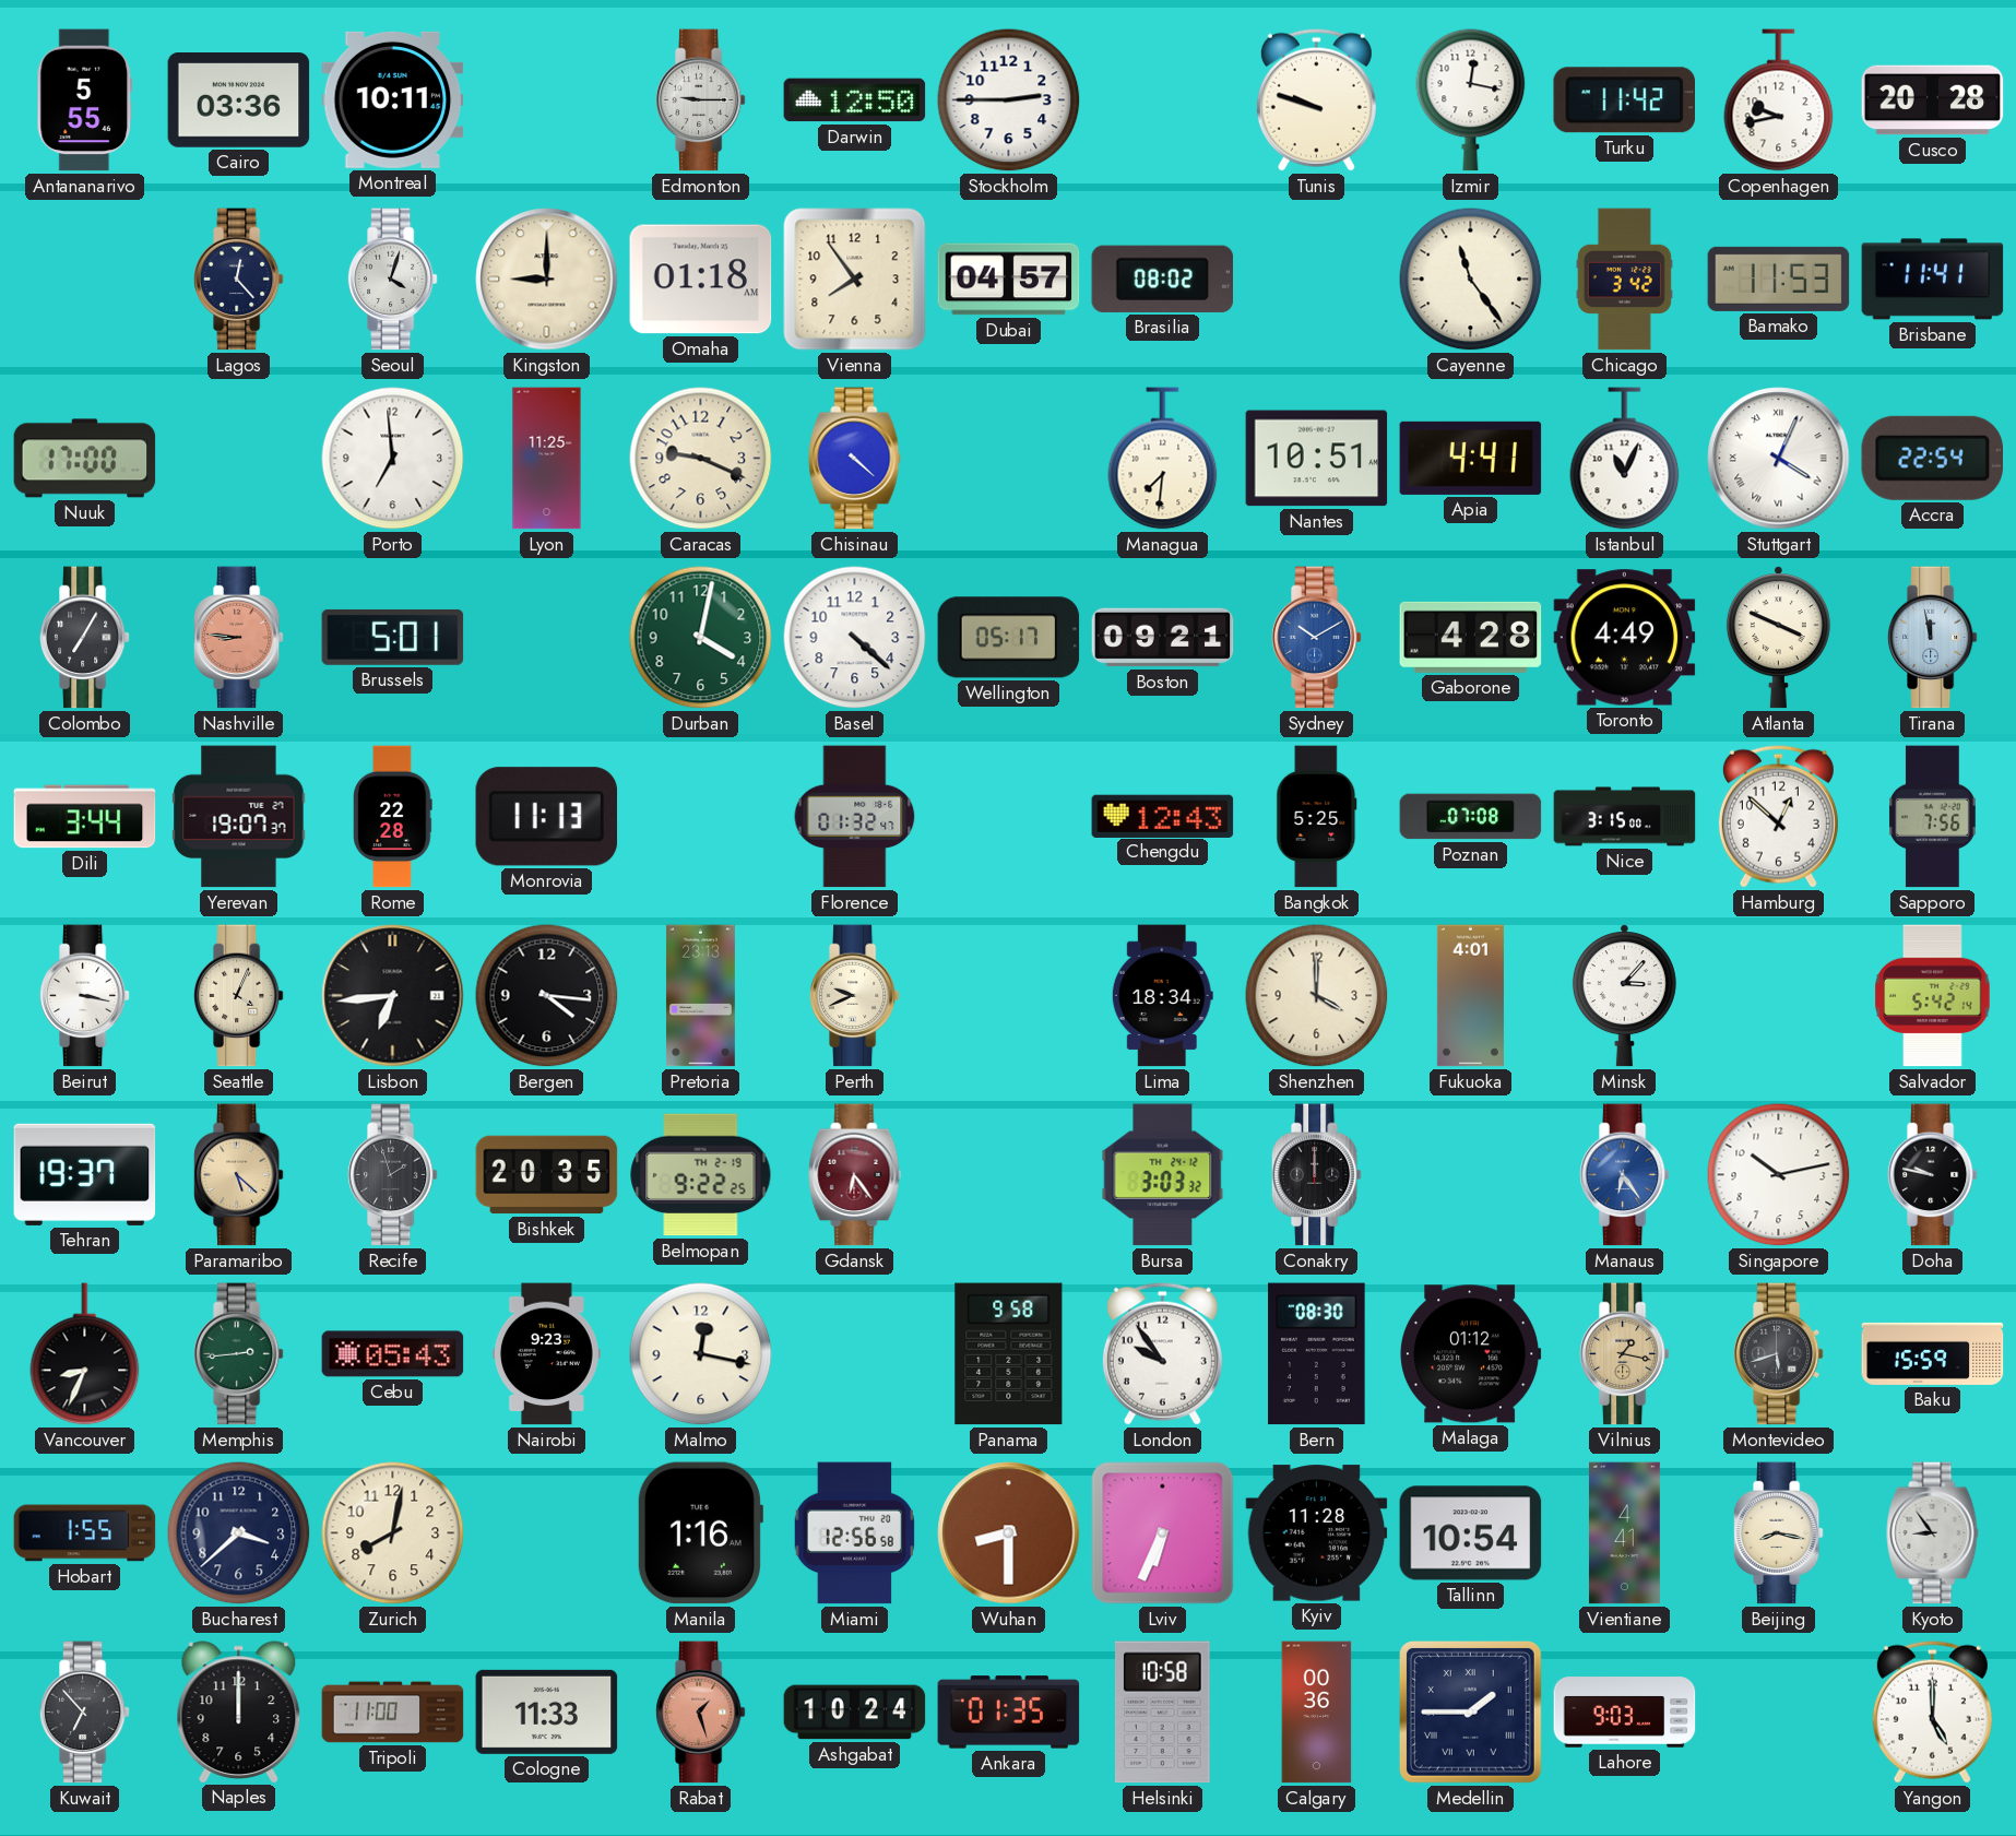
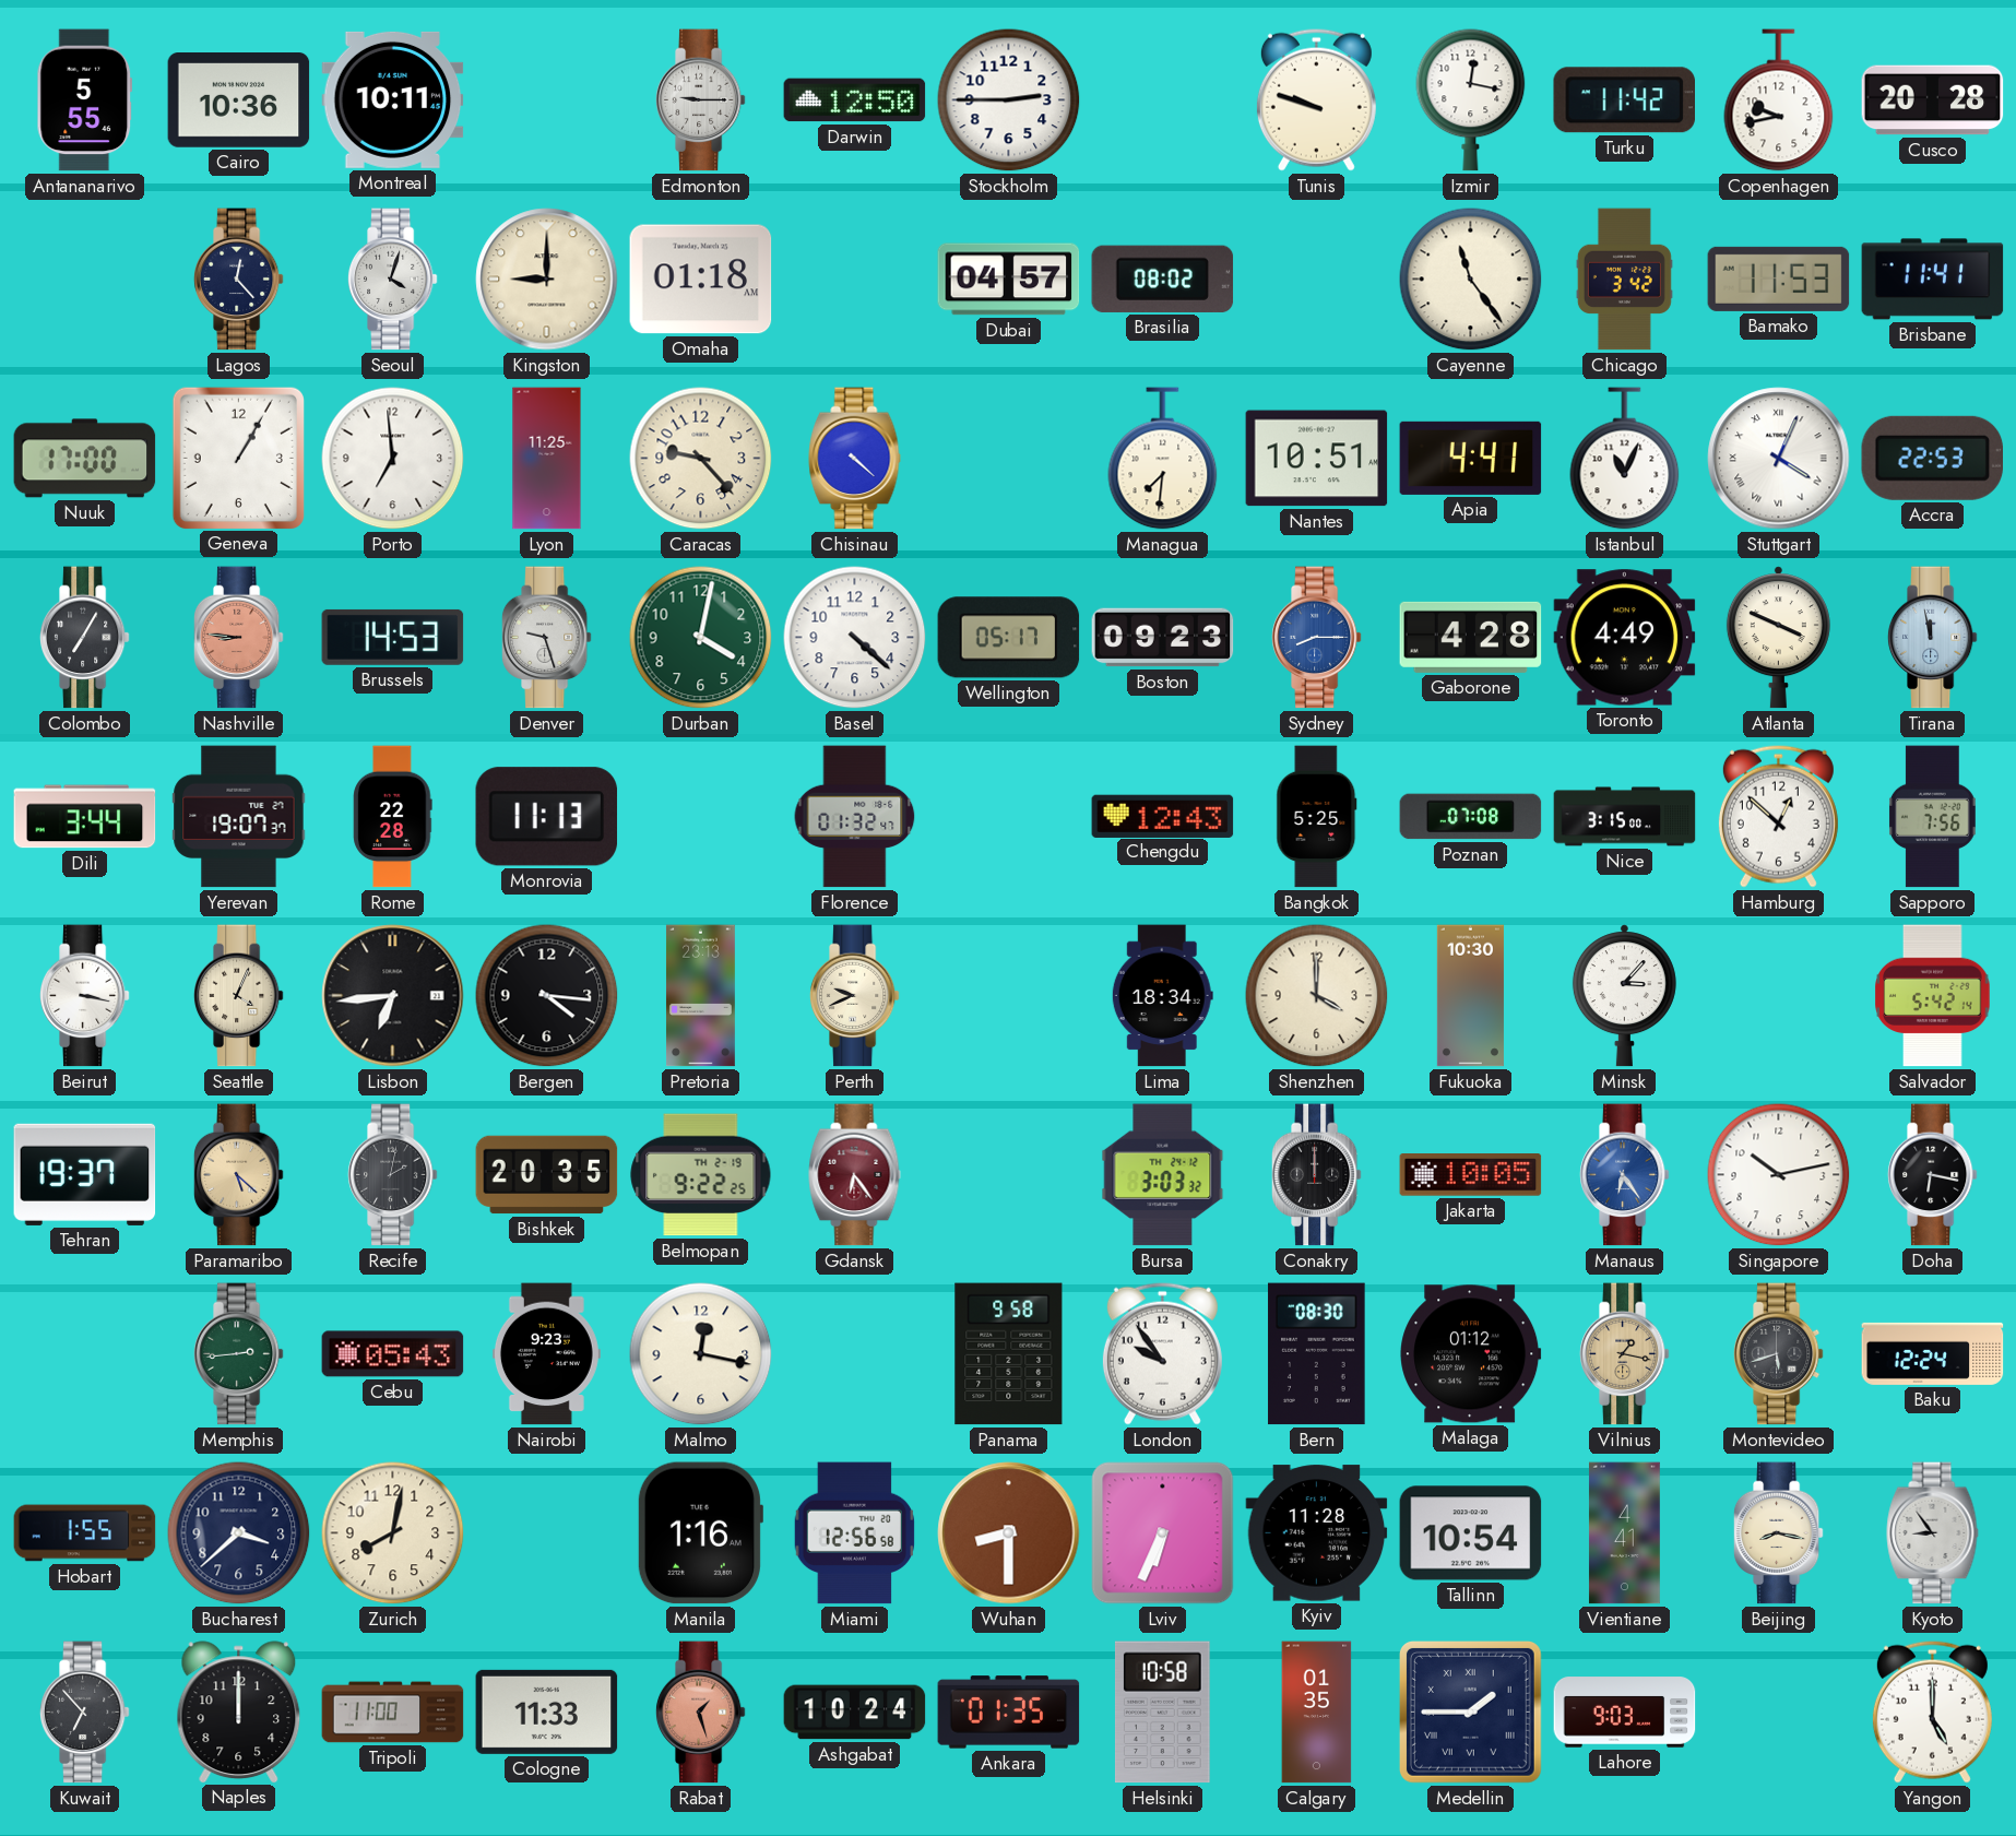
Cairo: 03:36 -> 10:36 (239, 100)
Vienna: 7:54 -> none (855, 280)
Geneva: none -> 1:05 (238, 458)
Caracas: 9:19 -> 9:23 (701, 459)
Accra: 22:54 -> 22:53 (1932, 458)
Brussels: 5:01 -> 14:53 (393, 637)
Denver: none -> 9:27 (546, 638)
Boston: 09:21 -> 09:23 (1163, 638)
Sydney: 10:10 -> 8:15 (1316, 638)
Fukuoka: 4:01 -> 10:30 (1470, 996)
Recife: 1:57 -> 2:02 (392, 1175)
Jakarta: none -> 10:05 (1471, 1175)
Doha: 9:47 -> 6:17 (1932, 1175)
Vancouver: 8:34 -> none (85, 1354)
Baku: 15:59 -> 12:24 (1933, 1353)
Calgary: 00:36 -> 01:35 (1317, 1713)
